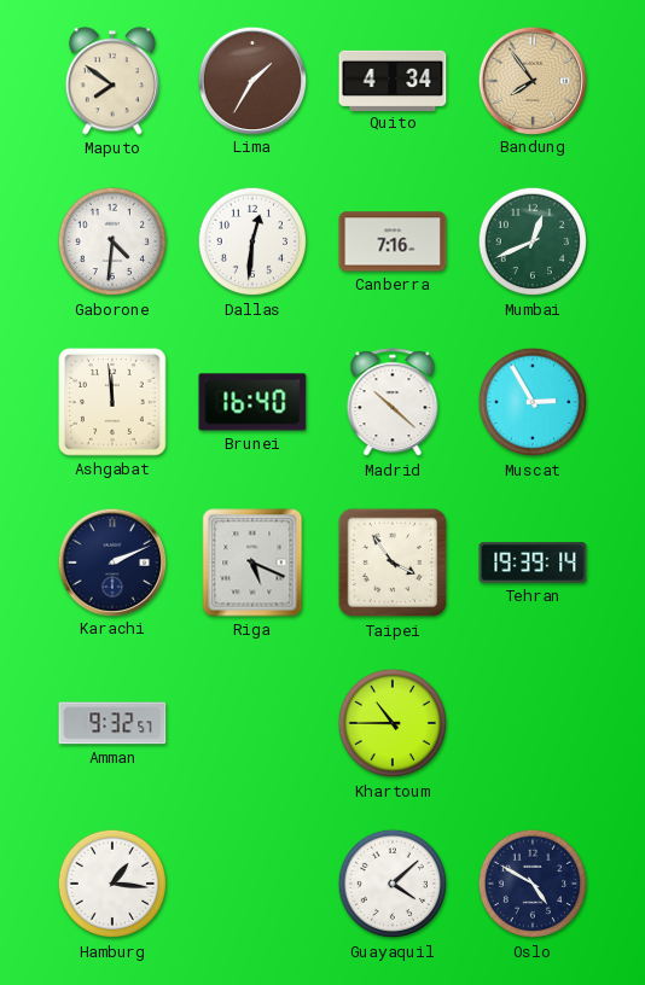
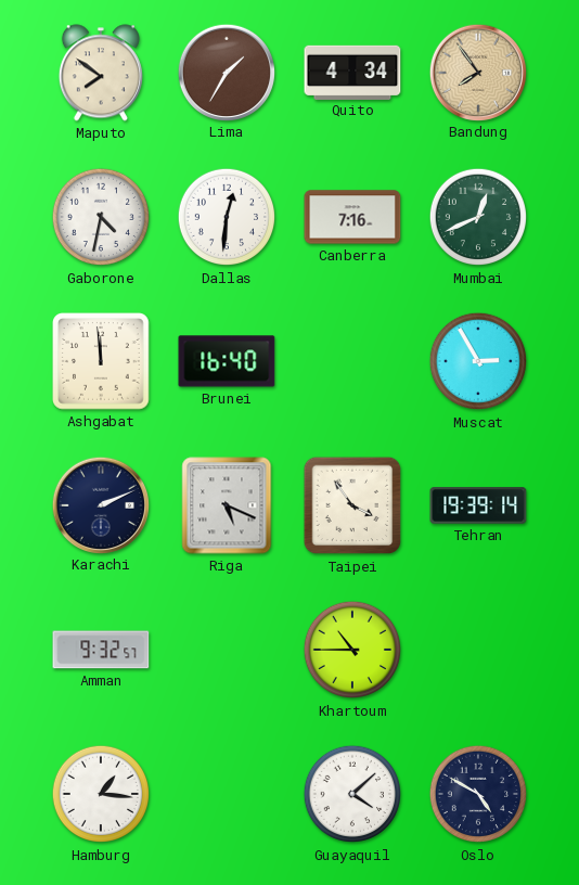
Gaborone: 4:31 -> 4:32 (101, 217)
Madrid: 10:22 -> none (393, 403)
